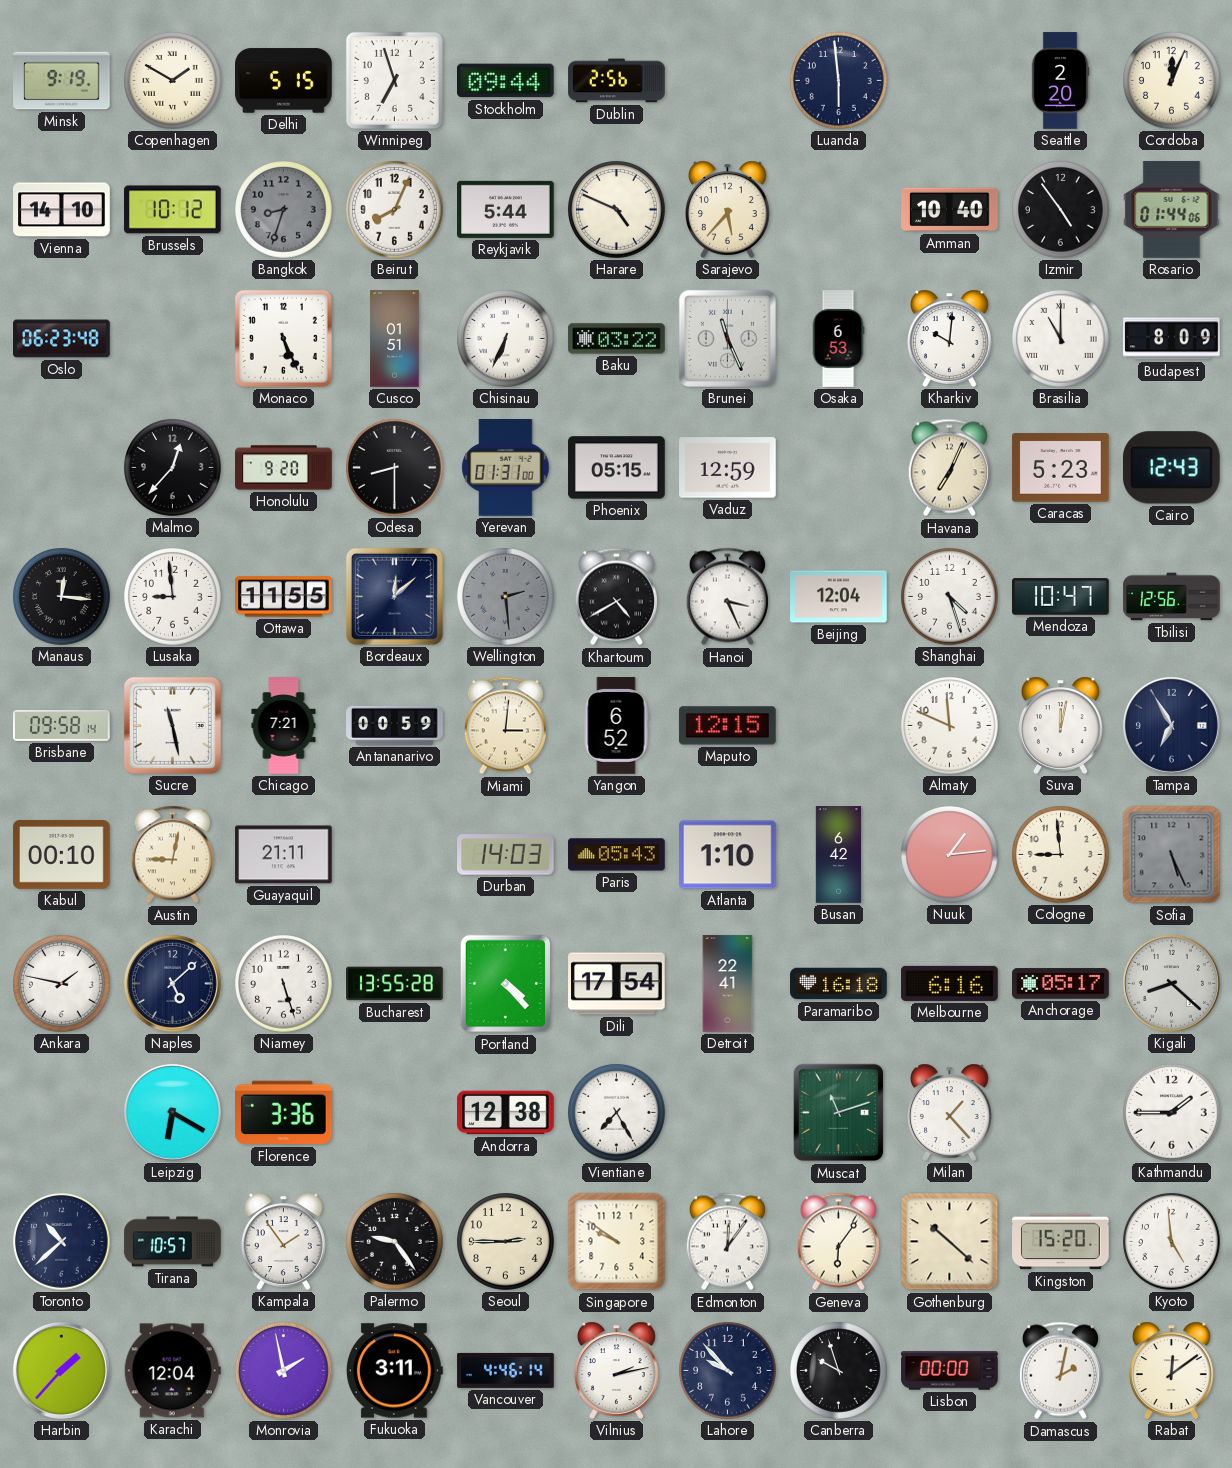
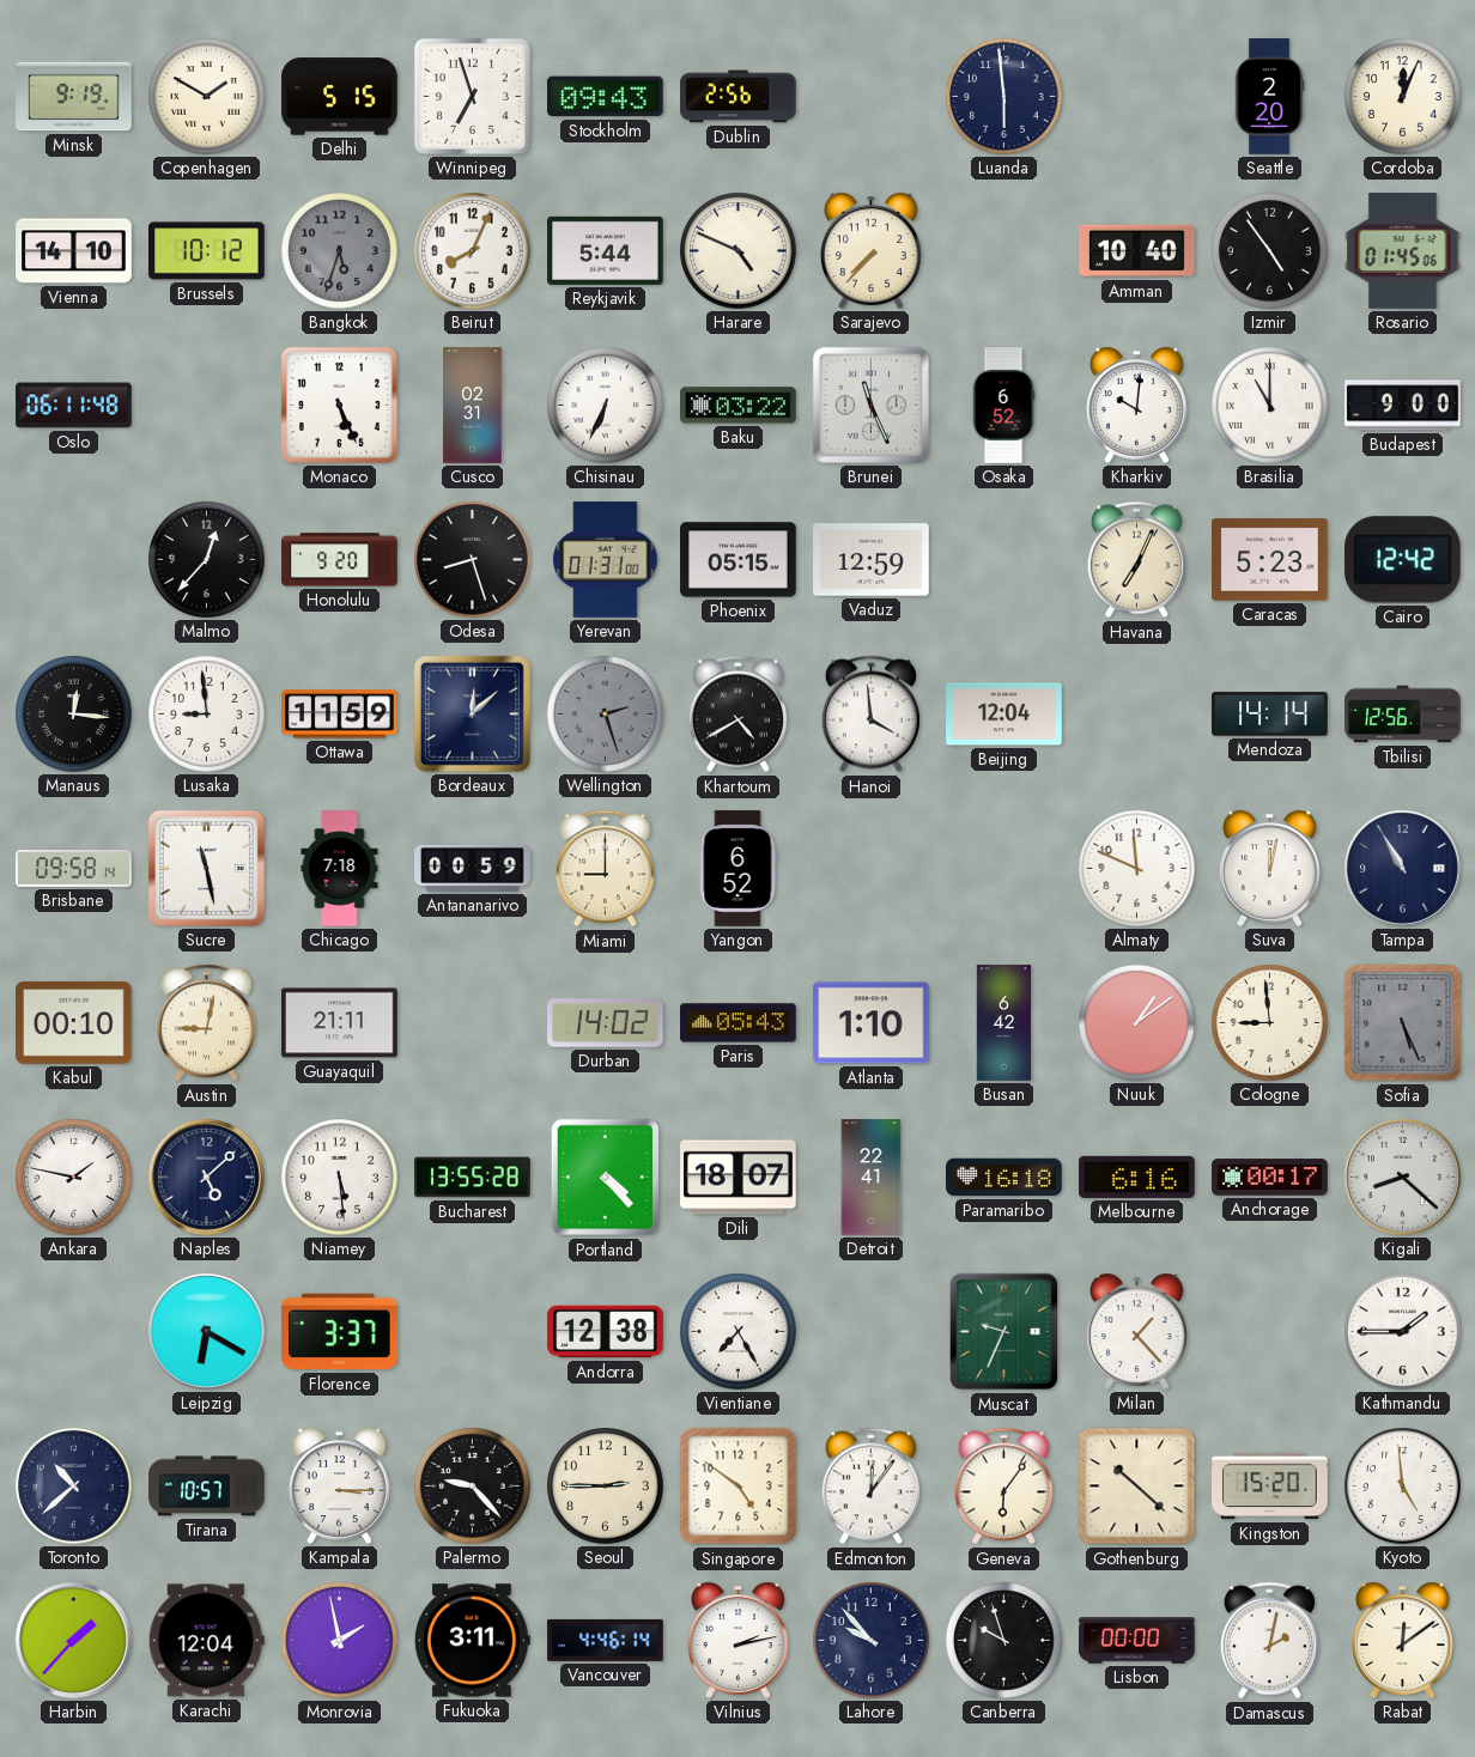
Stockholm: 09:44 -> 09:43 (606, 97)
Bangkok: 8:33 -> 5:33 (340, 251)
Sarajevo: 5:37 -> 7:37 (872, 250)
Rosario: 01:44 -> 01:45 (1403, 251)
Oslo: 06:23 -> 06:11 (74, 406)
Cusco: 01:51 -> 02:31 (473, 406)
Osaka: 6:53 -> 6:52 (1003, 406)
Budapest: 8:09 -> 9:00 (1403, 406)
Odesa: 8:30 -> 8:27 (473, 560)
Cairo: 12:43 -> 12:42 (1402, 560)
Ottawa: 11:55 -> 11:59 (340, 715)
Wellington: 2:29 -> 2:27 (606, 715)
Hanoi: 3:26 -> 3:59 (870, 715)
Shanghai: 4:27 -> none (950, 597)
Mendoza: 10:47 -> 14:14 (1270, 715)
Chicago: 7:21 -> 7:18 (340, 869)
Miami: 3:01 -> 9:00 (605, 869)
Maputo: 12:15 -> none (728, 726)
Tampa: 6:55 -> 10:55 (1402, 868)
Durban: 14:03 -> 14:02 (606, 1023)
Nuuk: 1:14 -> 1:09 (1137, 1023)
Niamey: 5:27 -> 5:29 (340, 1178)
Dili: 17:54 -> 18:07 (739, 1178)
Anchorage: 05:17 -> 00:17 (1270, 1178)
Florence: 3:36 -> 3:37 (340, 1332)
Muscat: 11:12 -> 9:34 (1004, 1332)
Kampala: 1:54 -> 3:15 (340, 1485)
Palermo: 9:24 -> 9:23 (473, 1487)
Singapore: 9:51 -> 4:51 (739, 1487)
